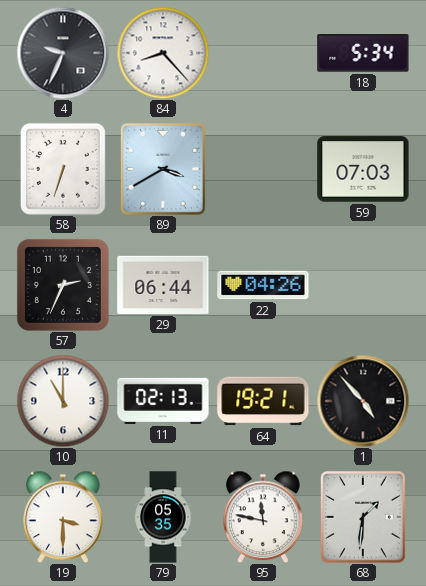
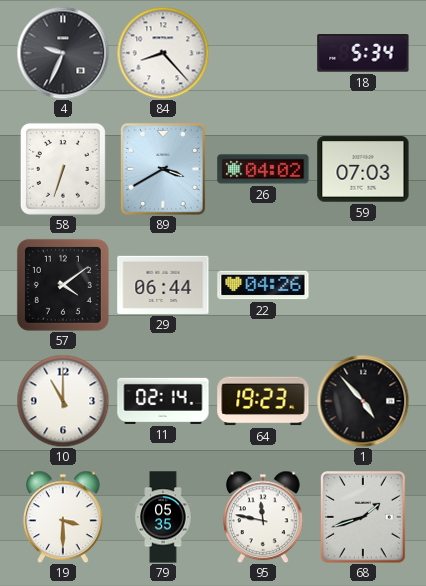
26: none -> 04:02 (263, 169)
57: 2:34 -> 4:09 (63, 285)
11: 02:13 -> 02:14 (163, 401)
64: 19:21 -> 19:23 (263, 401)
68: 1:31 -> 1:42 (363, 518)
